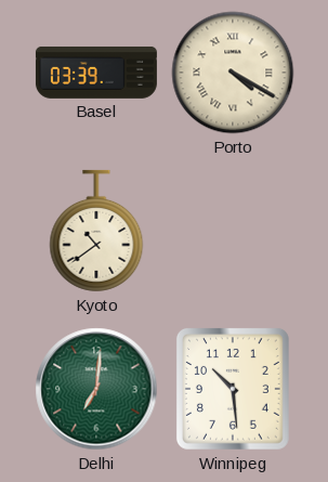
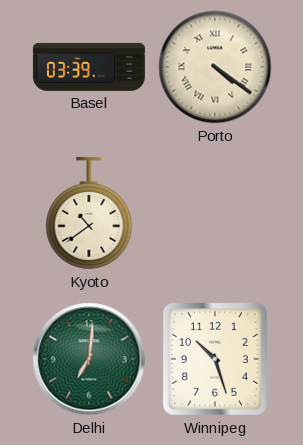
Porto: 4:20 -> 4:21 (215, 67)
Winnipeg: 10:29 -> 10:27 (215, 359)
